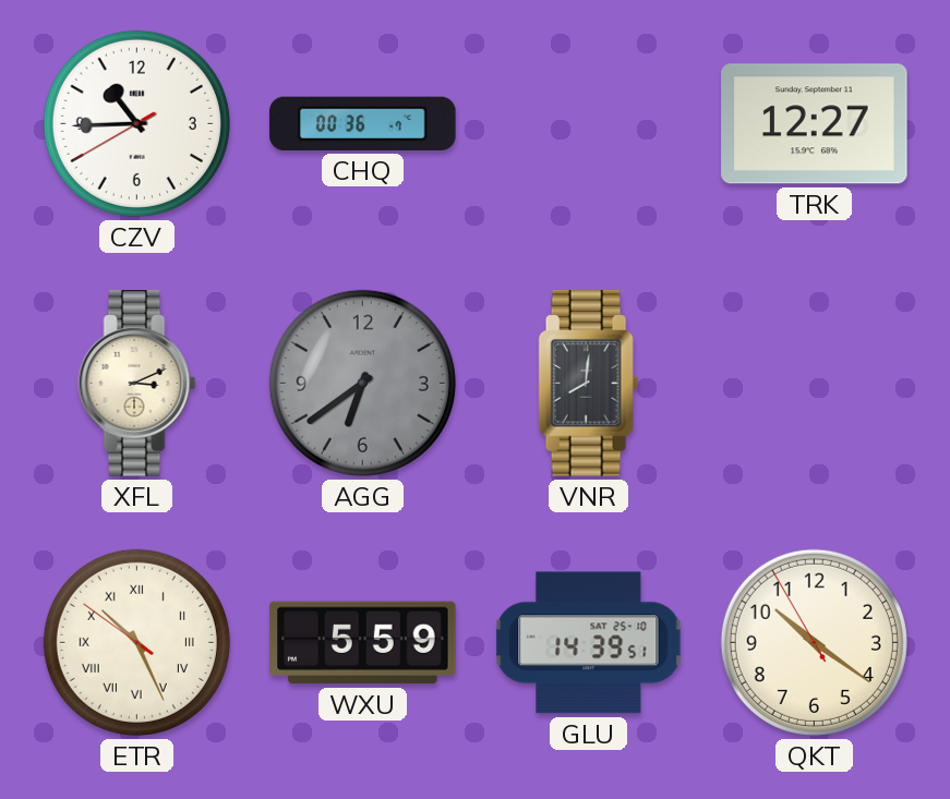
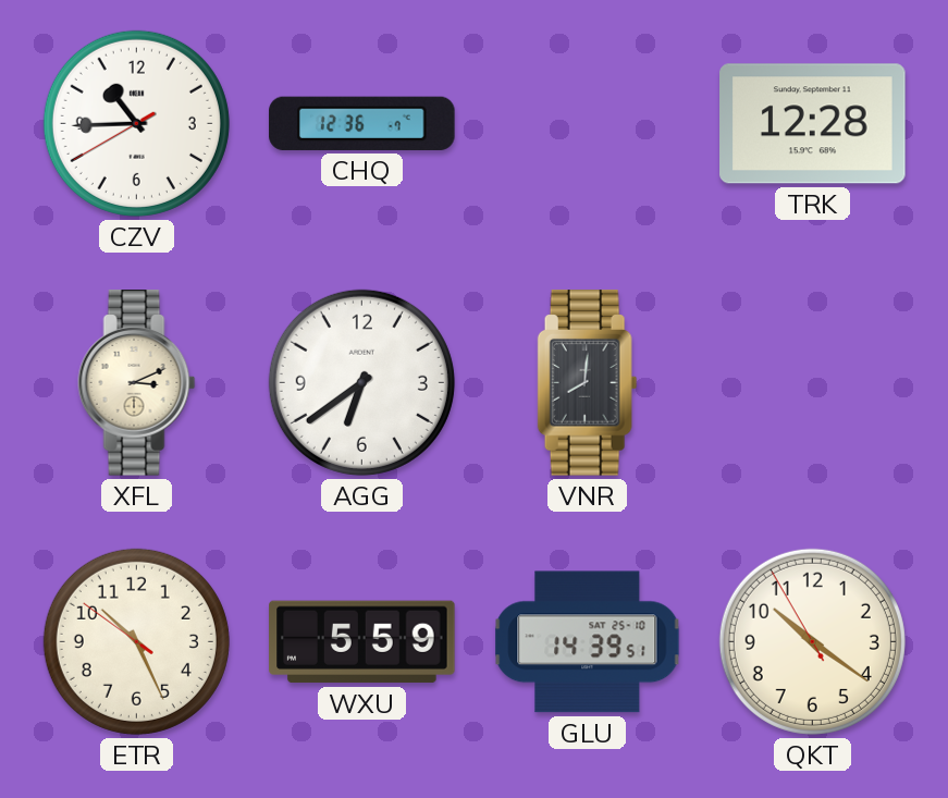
CHQ: 00:36 -> 12:36 (362, 123)
TRK: 12:27 -> 12:28 (813, 124)
AGG dial: grey -> white (361, 382)
ETR numerals: Roman -> Arabic (136, 641)
